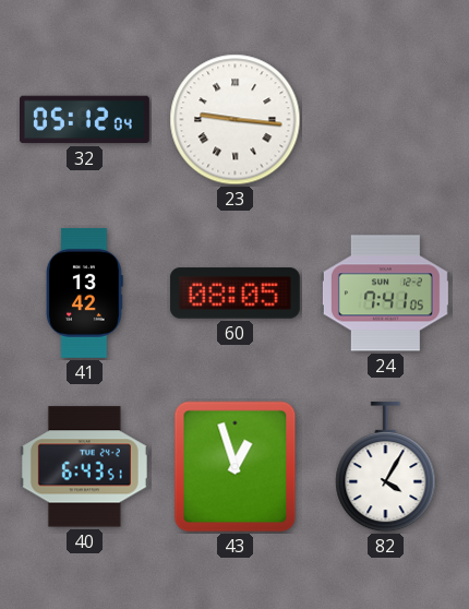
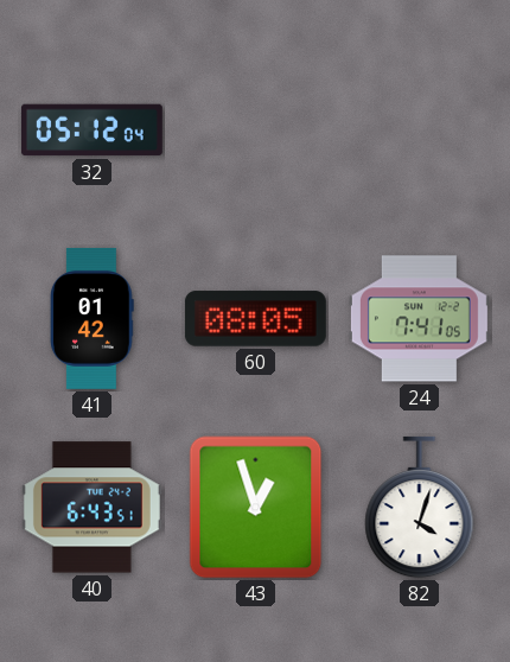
23: 9:16 -> none (236, 120)
41: 13:42 -> 01:42 (93, 318)
82: 4:05 -> 4:03 (420, 508)
